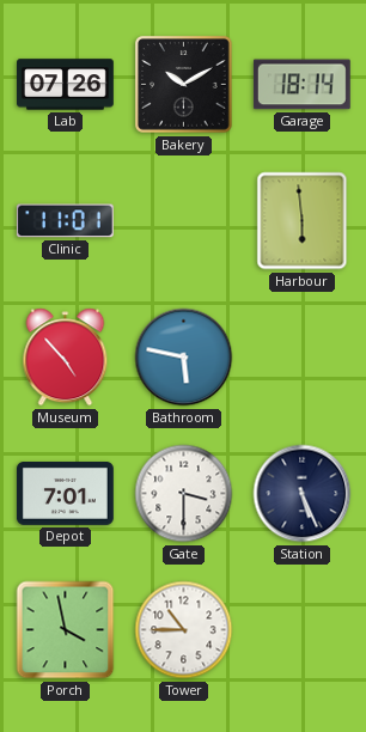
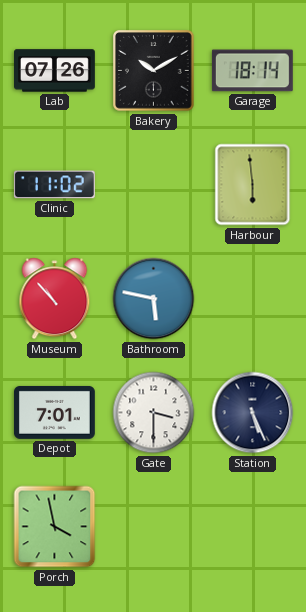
Clinic: 11:01 -> 11:02 (54, 185)
Museum: 4:53 -> 10:53 (55, 299)
Tower: 10:45 -> none (184, 630)
